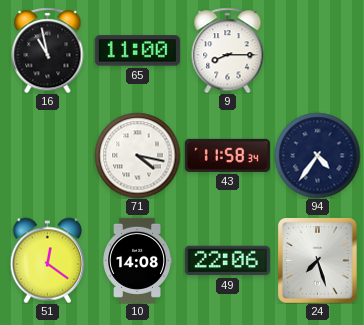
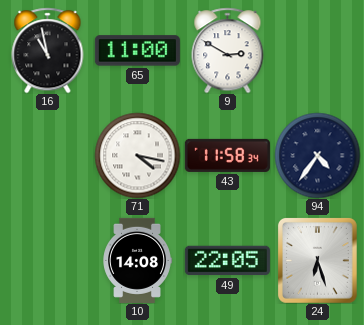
9: 8:15 -> 2:50 (228, 50)
51: 12:21 -> none (48, 260)
49: 22:06 -> 22:05 (227, 261)
24: 7:27 -> 6:27 (317, 261)
